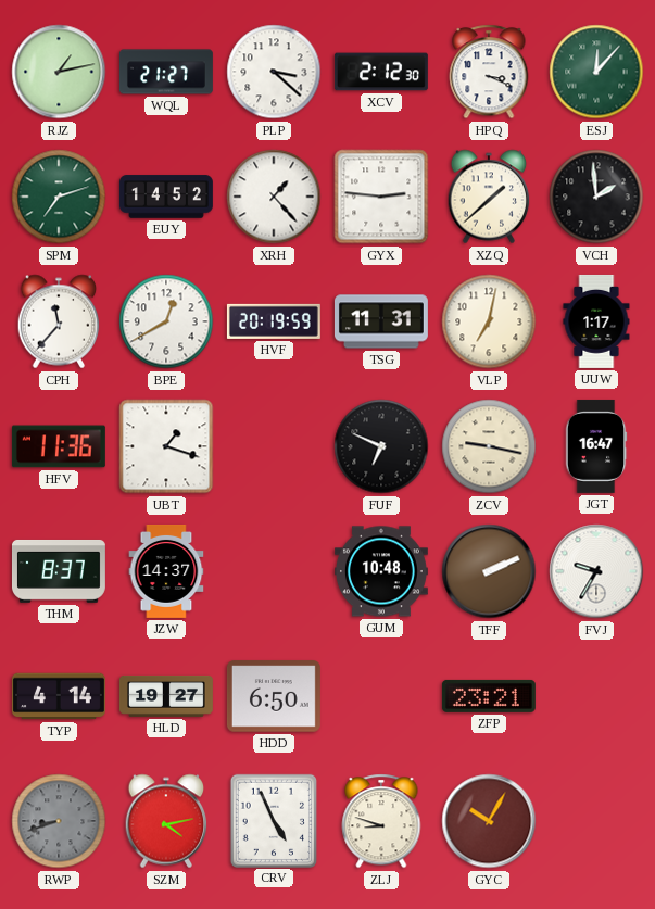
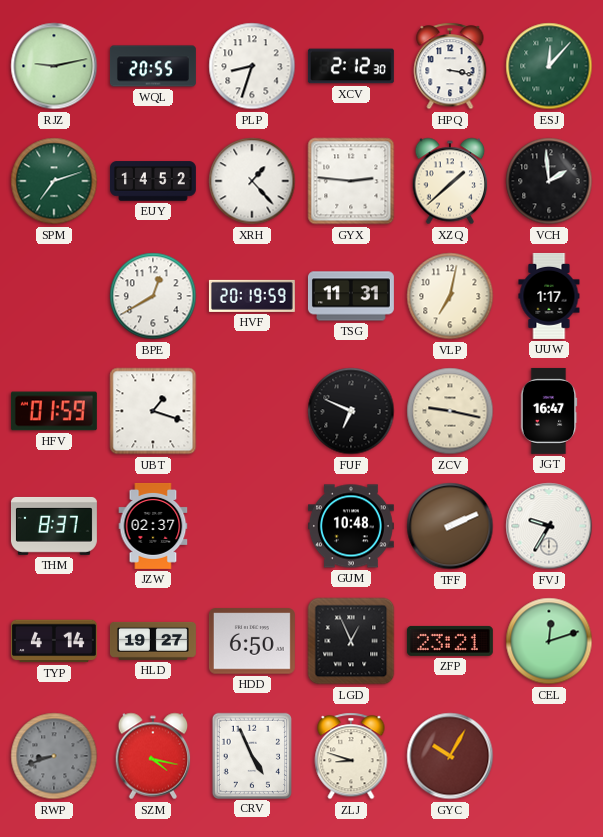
RJZ: 1:13 -> 9:13 (54, 66)
WQL: 21:27 -> 20:55 (153, 66)
PLP: 3:22 -> 8:33 (252, 66)
HPQ: 3:19 -> 3:17 (450, 66)
CPH: 11:37 -> none (59, 321)
HFV: 11:36 -> 01:59 (54, 411)
JZW: 14:37 -> 02:37 (153, 526)
LGD: none -> 12:56 (351, 641)
CEL: none -> 12:12 (549, 641)
SZM: 4:13 -> 4:17 (153, 756)
